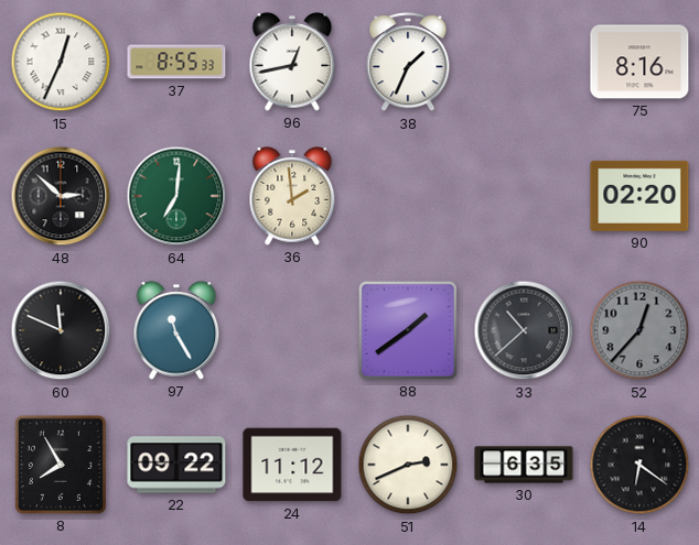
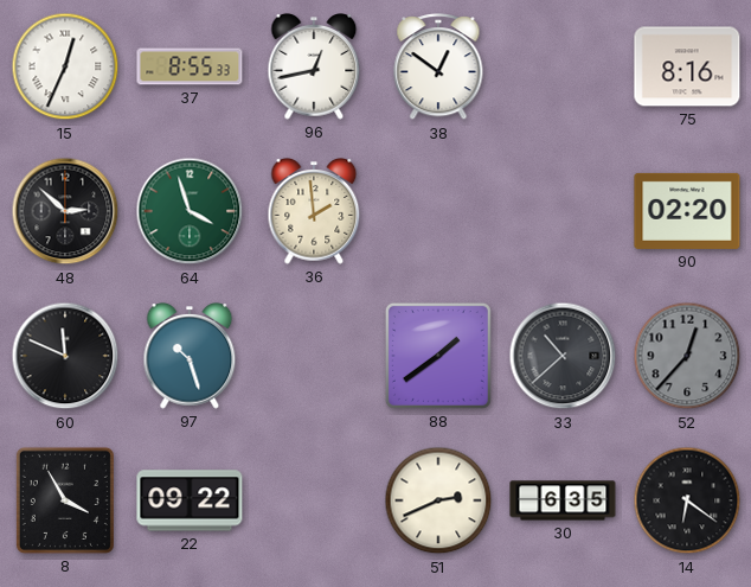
38: 1:34 -> 12:51 (438, 68)
64: 7:01 -> 3:57 (190, 211)
97: 11:25 -> 10:27 (190, 356)
8: 7:55 -> 3:55 (65, 500)
24: 11:12 -> none (292, 465)
